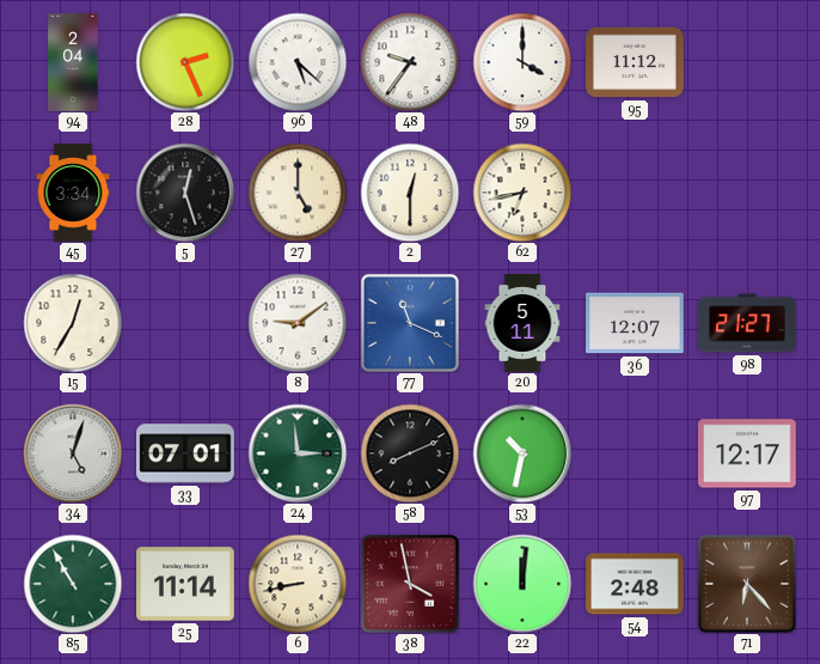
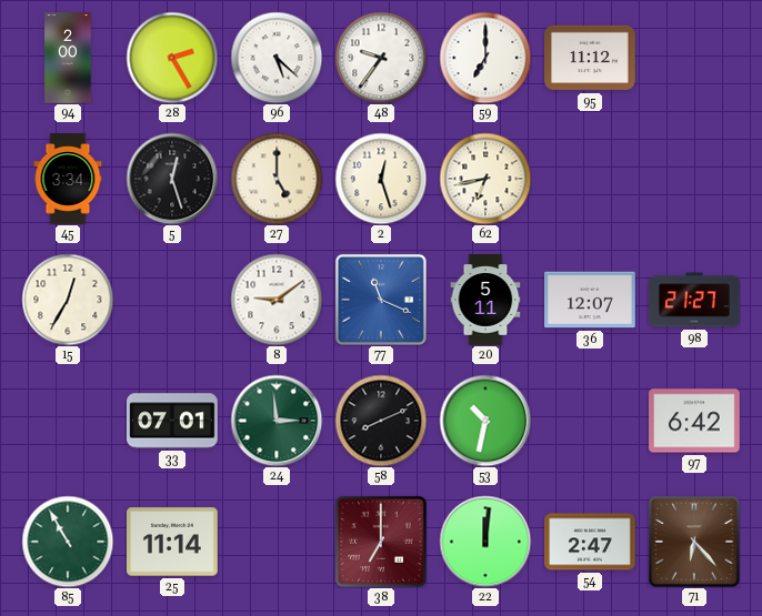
94: 2:04 -> 2:00 (68, 58)
28: 2:26 -> 2:25 (172, 58)
59: 4:00 -> 7:00 (485, 58)
2: 12:30 -> 12:27 (381, 179)
34: 5:03 -> none (73, 453)
97: 12:17 -> 6:42 (695, 421)
6: 8:43 -> none (298, 584)
38: 3:58 -> 7:00 (381, 542)
54: 2:48 -> 2:47 (591, 542)
